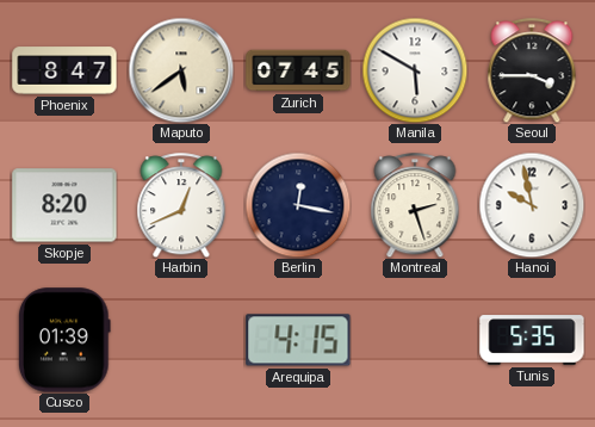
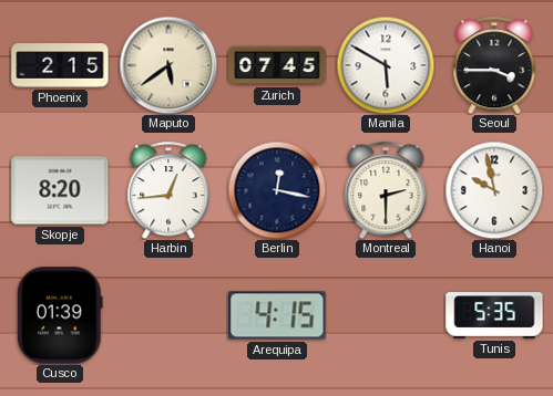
Phoenix: 8:47 -> 2:15 (60, 65)
Harbin: 12:41 -> 12:44 (168, 190)
Montreal: 2:27 -> 2:30 (386, 190)
